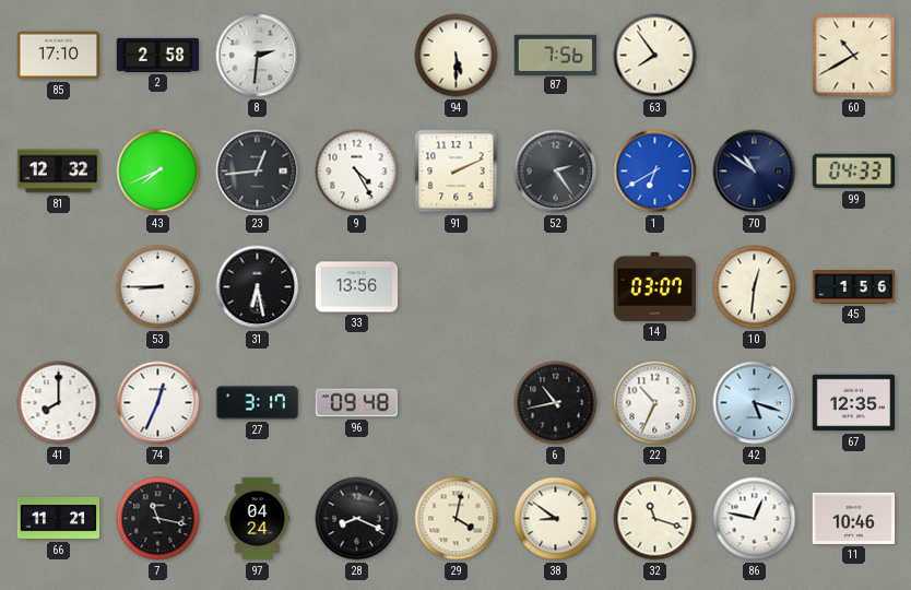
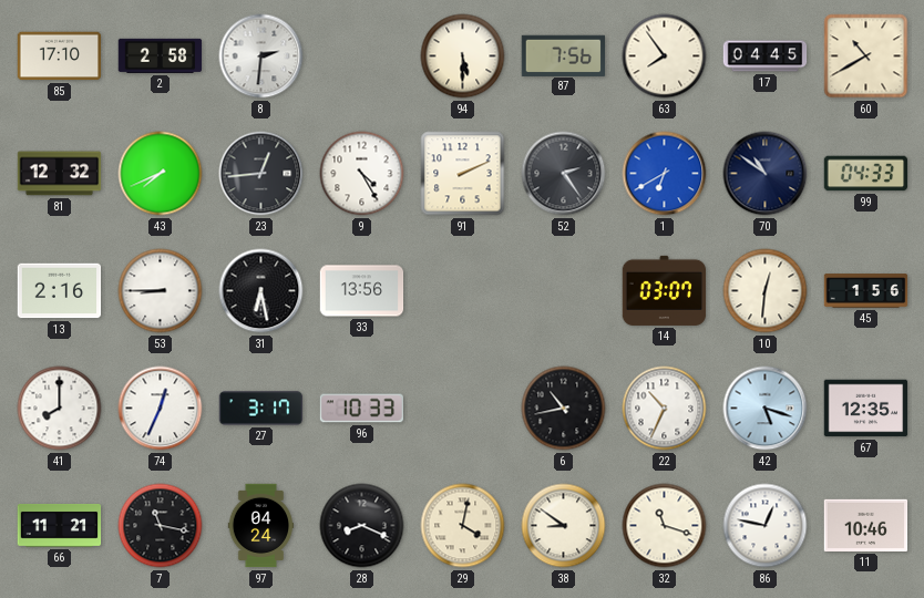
17: none -> 04:45 (766, 56)
13: none -> 2:16 (60, 291)
96: 09:48 -> 10:33 (362, 409)
